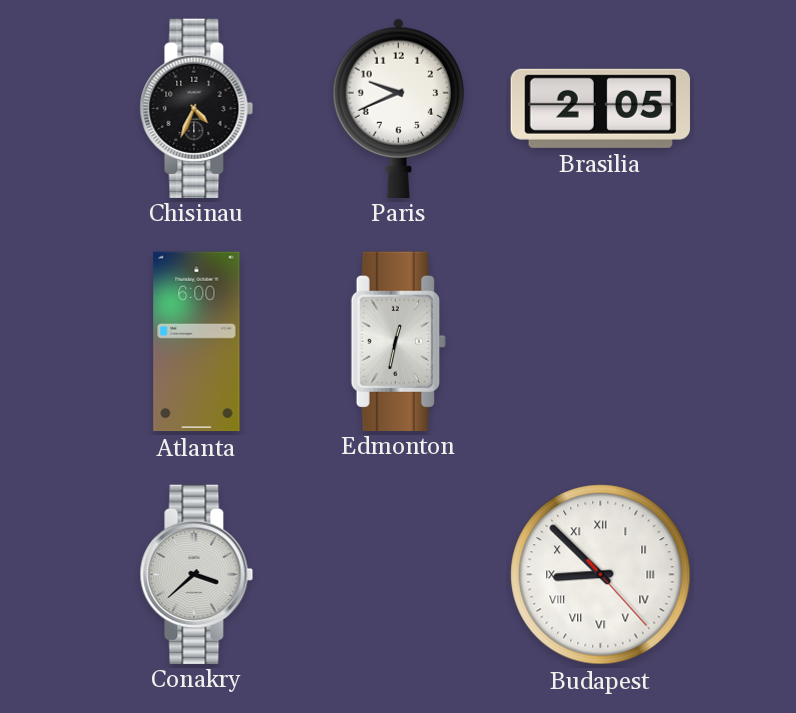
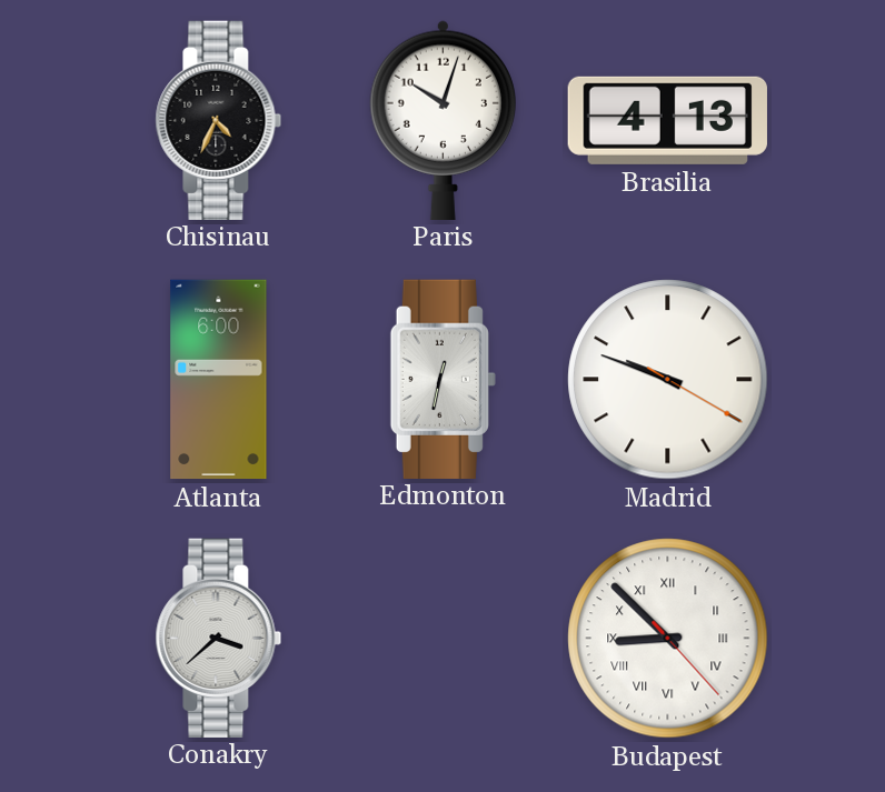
Paris: 9:41 -> 10:03 (442, 120)
Brasilia: 2:05 -> 4:13 (667, 120)
Madrid: none -> 9:48 (668, 380)
